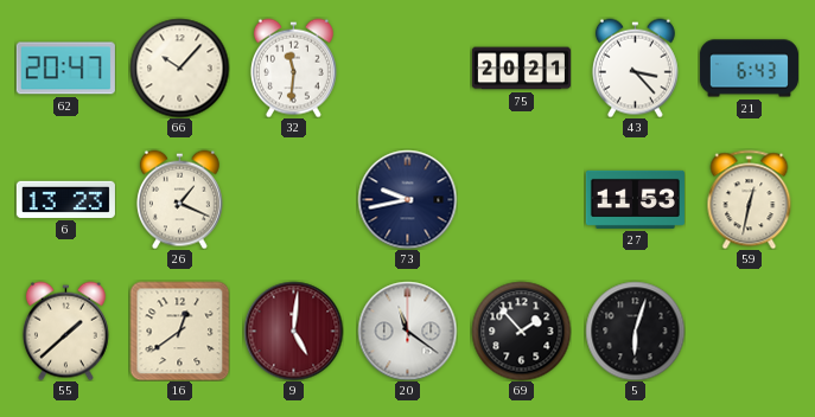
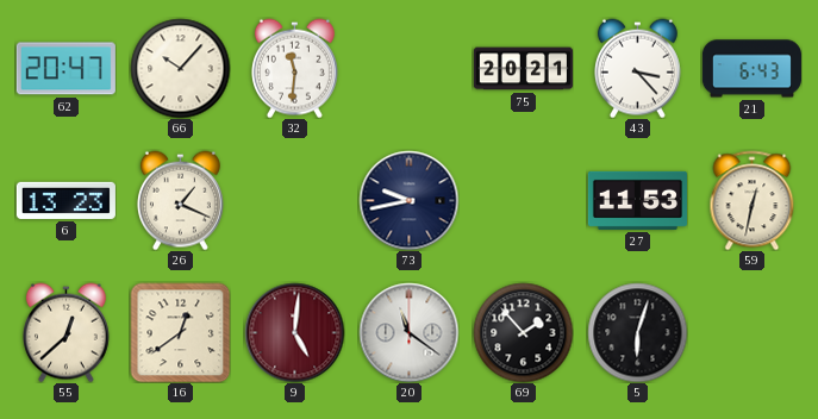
55: 1:38 -> 12:38 (65, 332)
